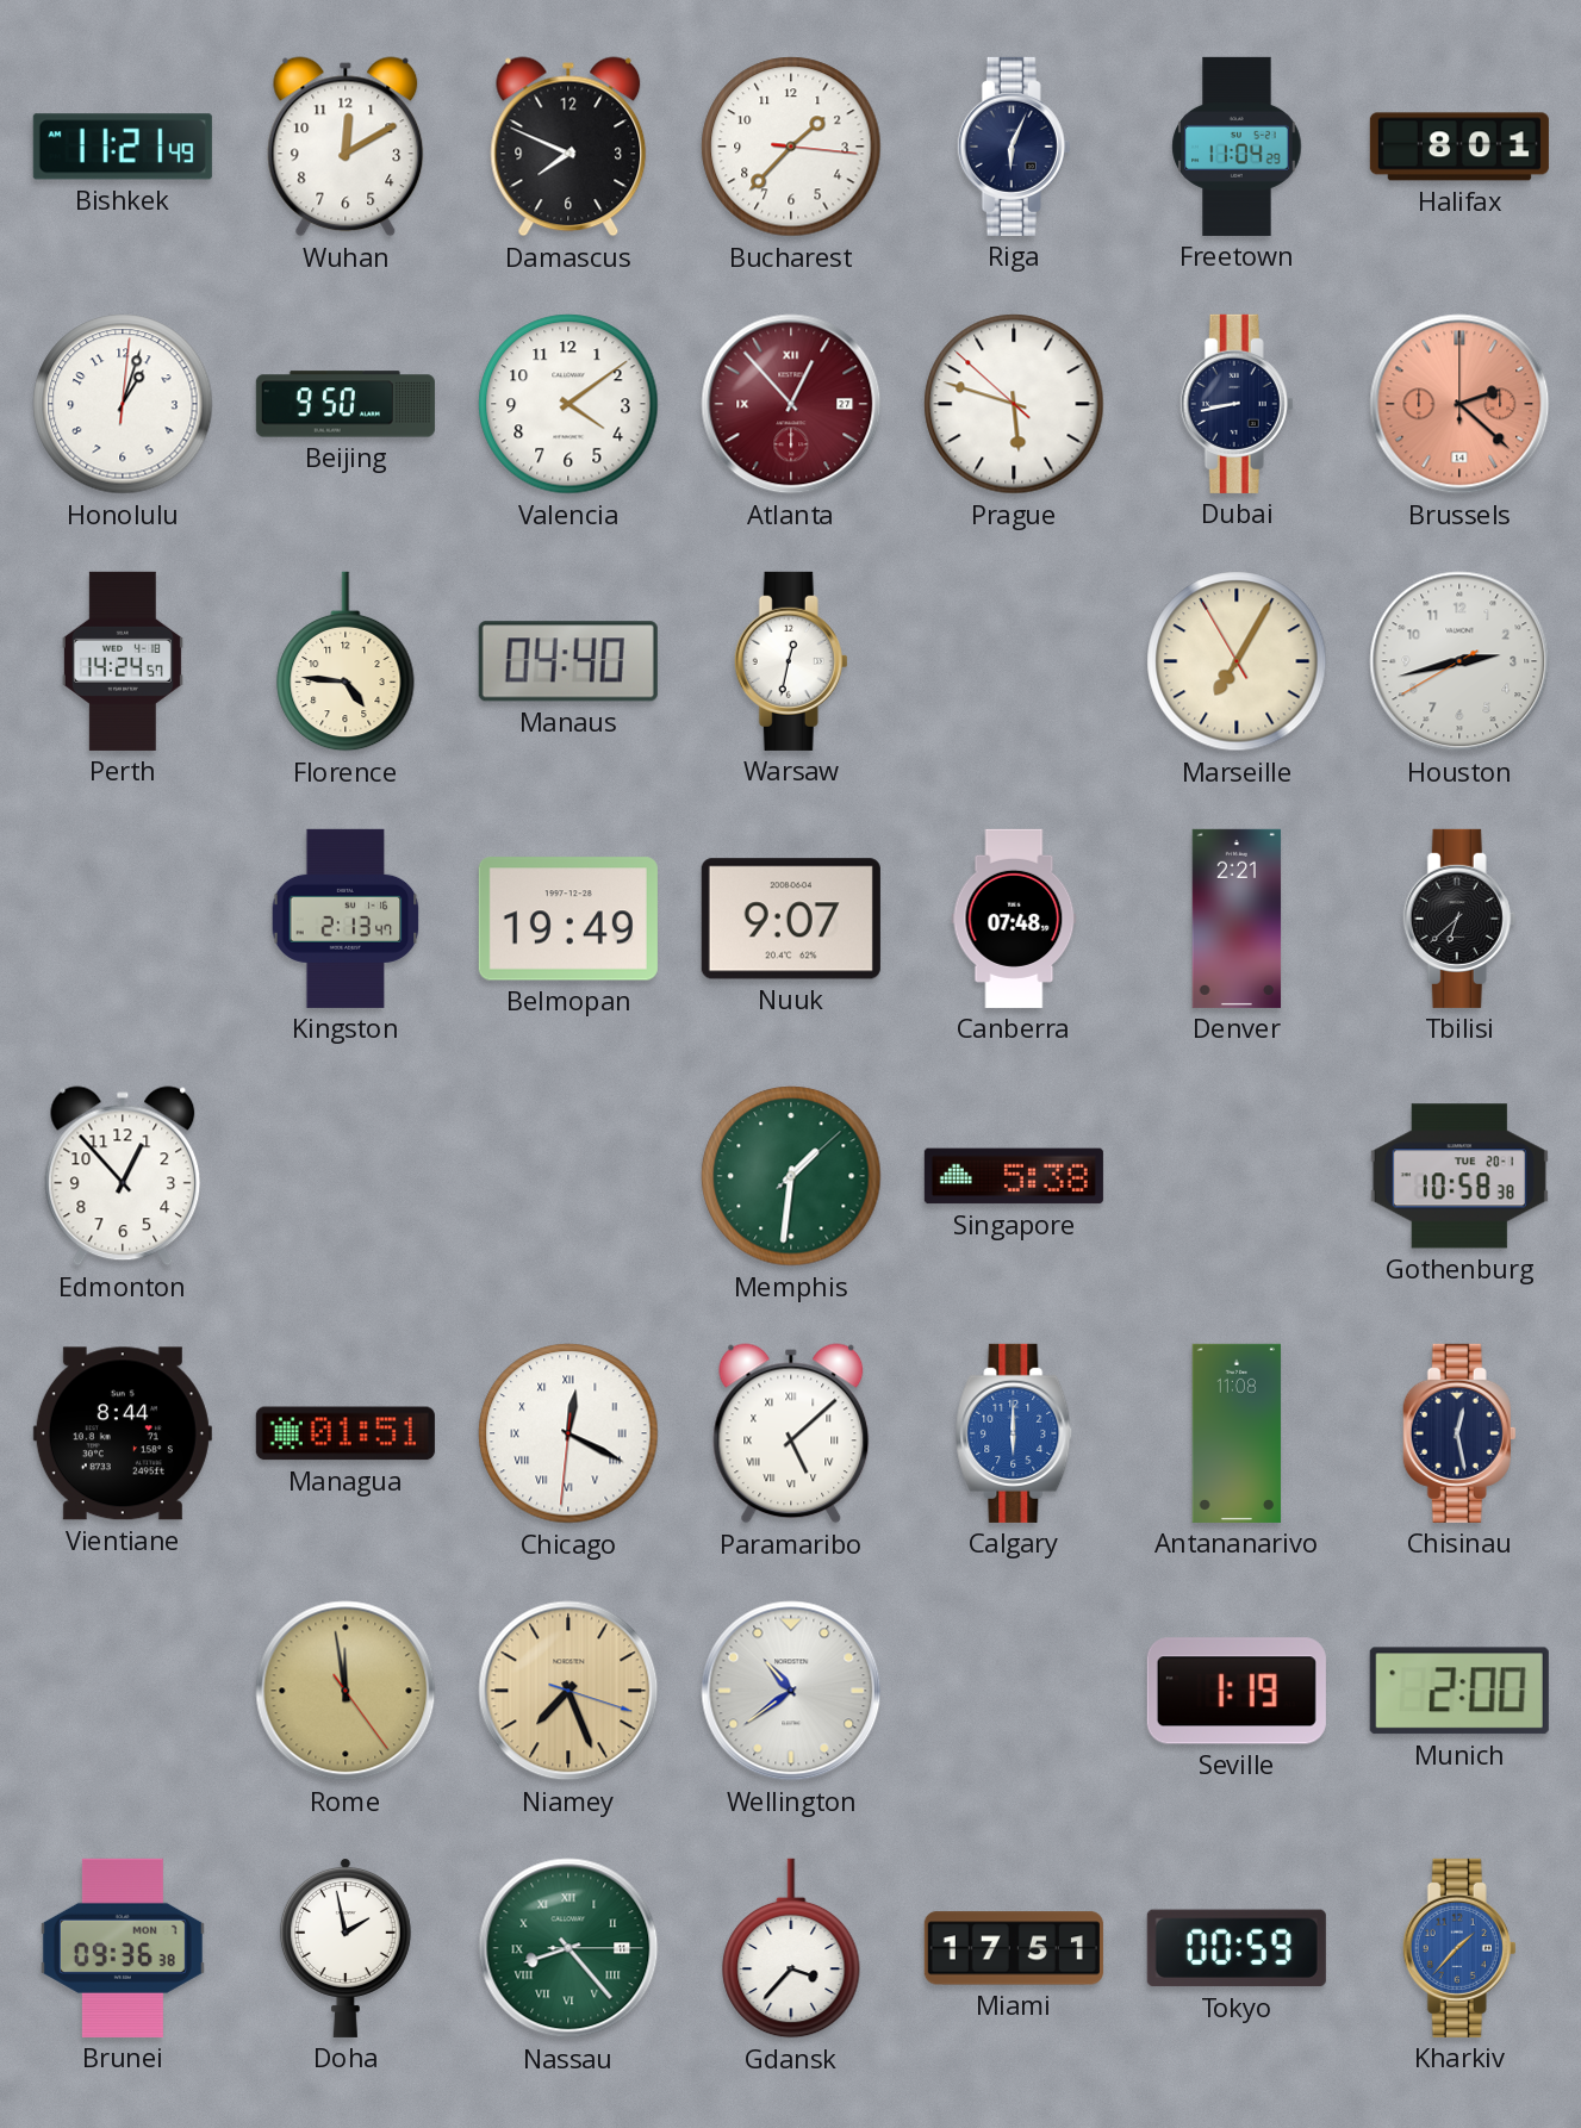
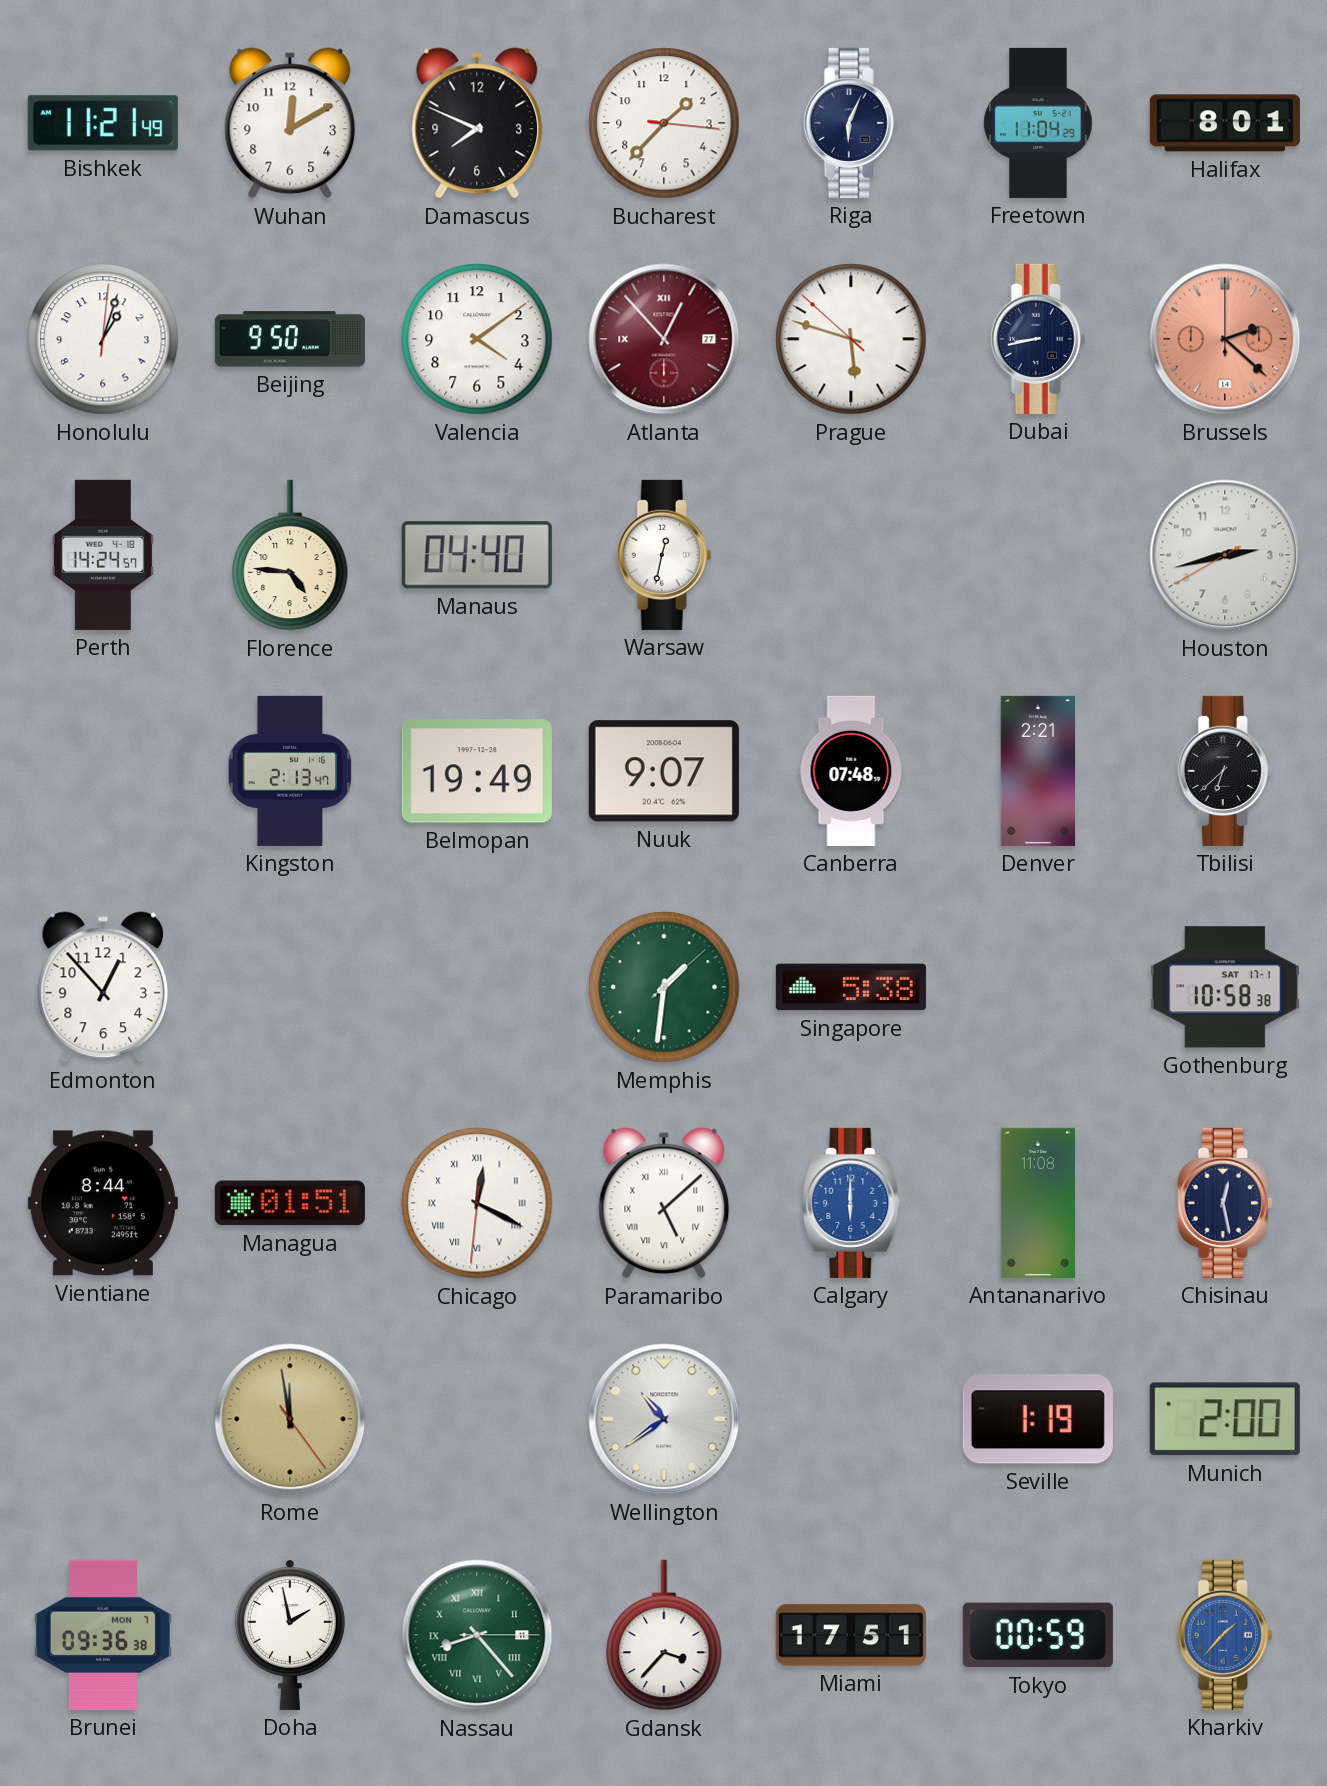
Marseille: 7:04 -> none (1237, 661)
Gothenburg date: TUE 20-1 -> SAT 17-1 (1225, 987)
Niamey: 7:26 -> none (568, 1691)
